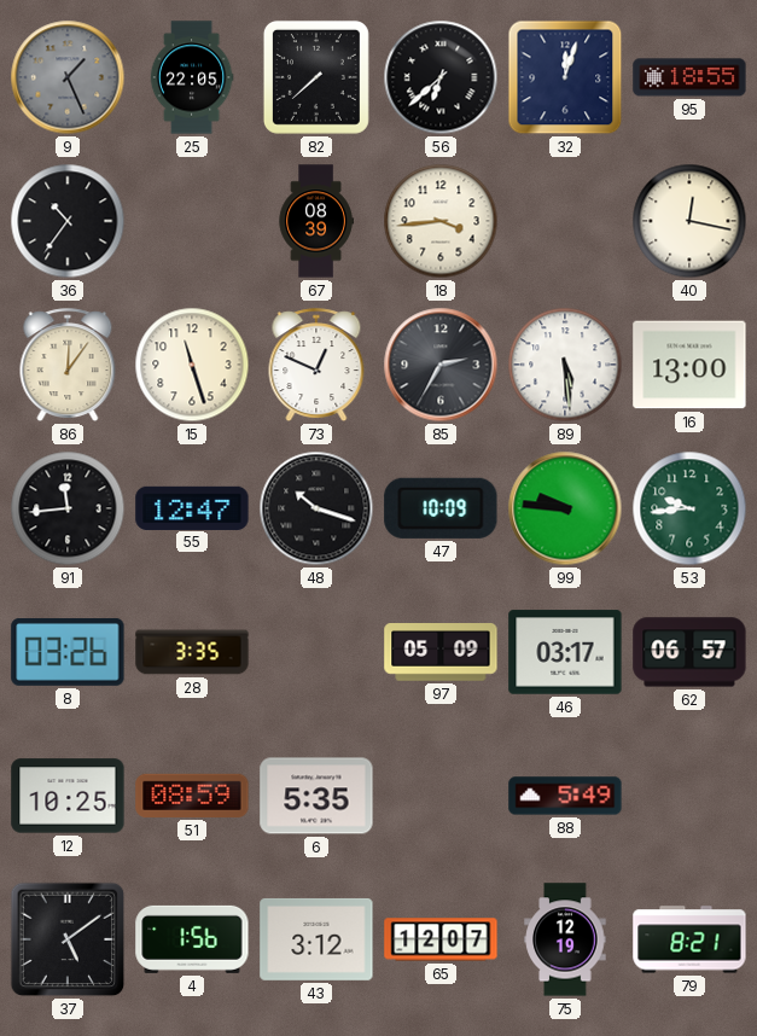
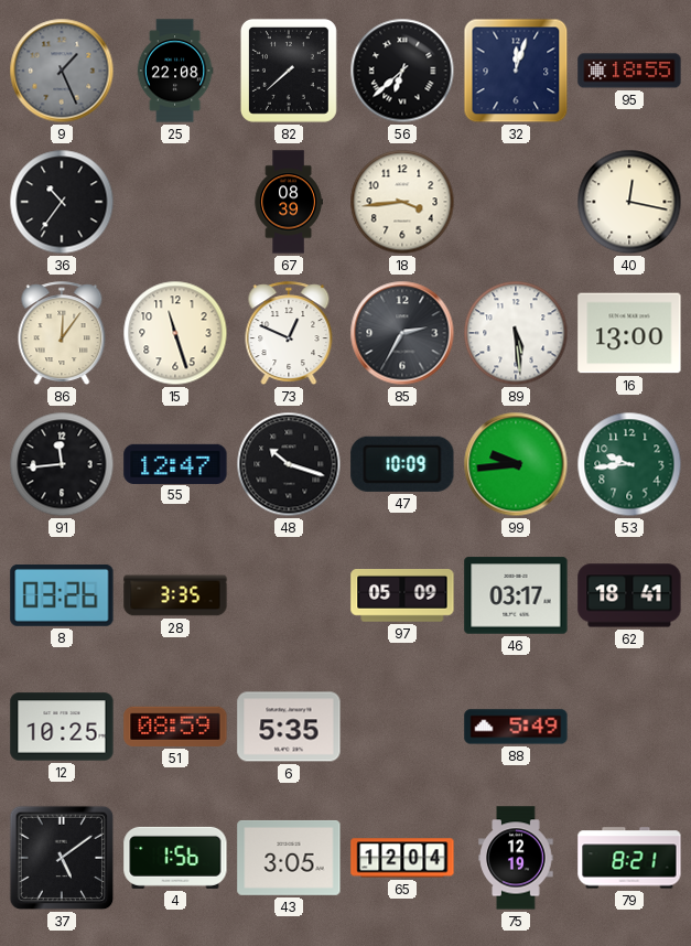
25: 22:05 -> 22:08 (175, 71)
99: 9:46 -> 9:44 (516, 464)
62: 06:57 -> 18:41 (629, 595)
43: 3:12 -> 3:05 (289, 858)
65: 12:07 -> 12:04 (402, 858)
